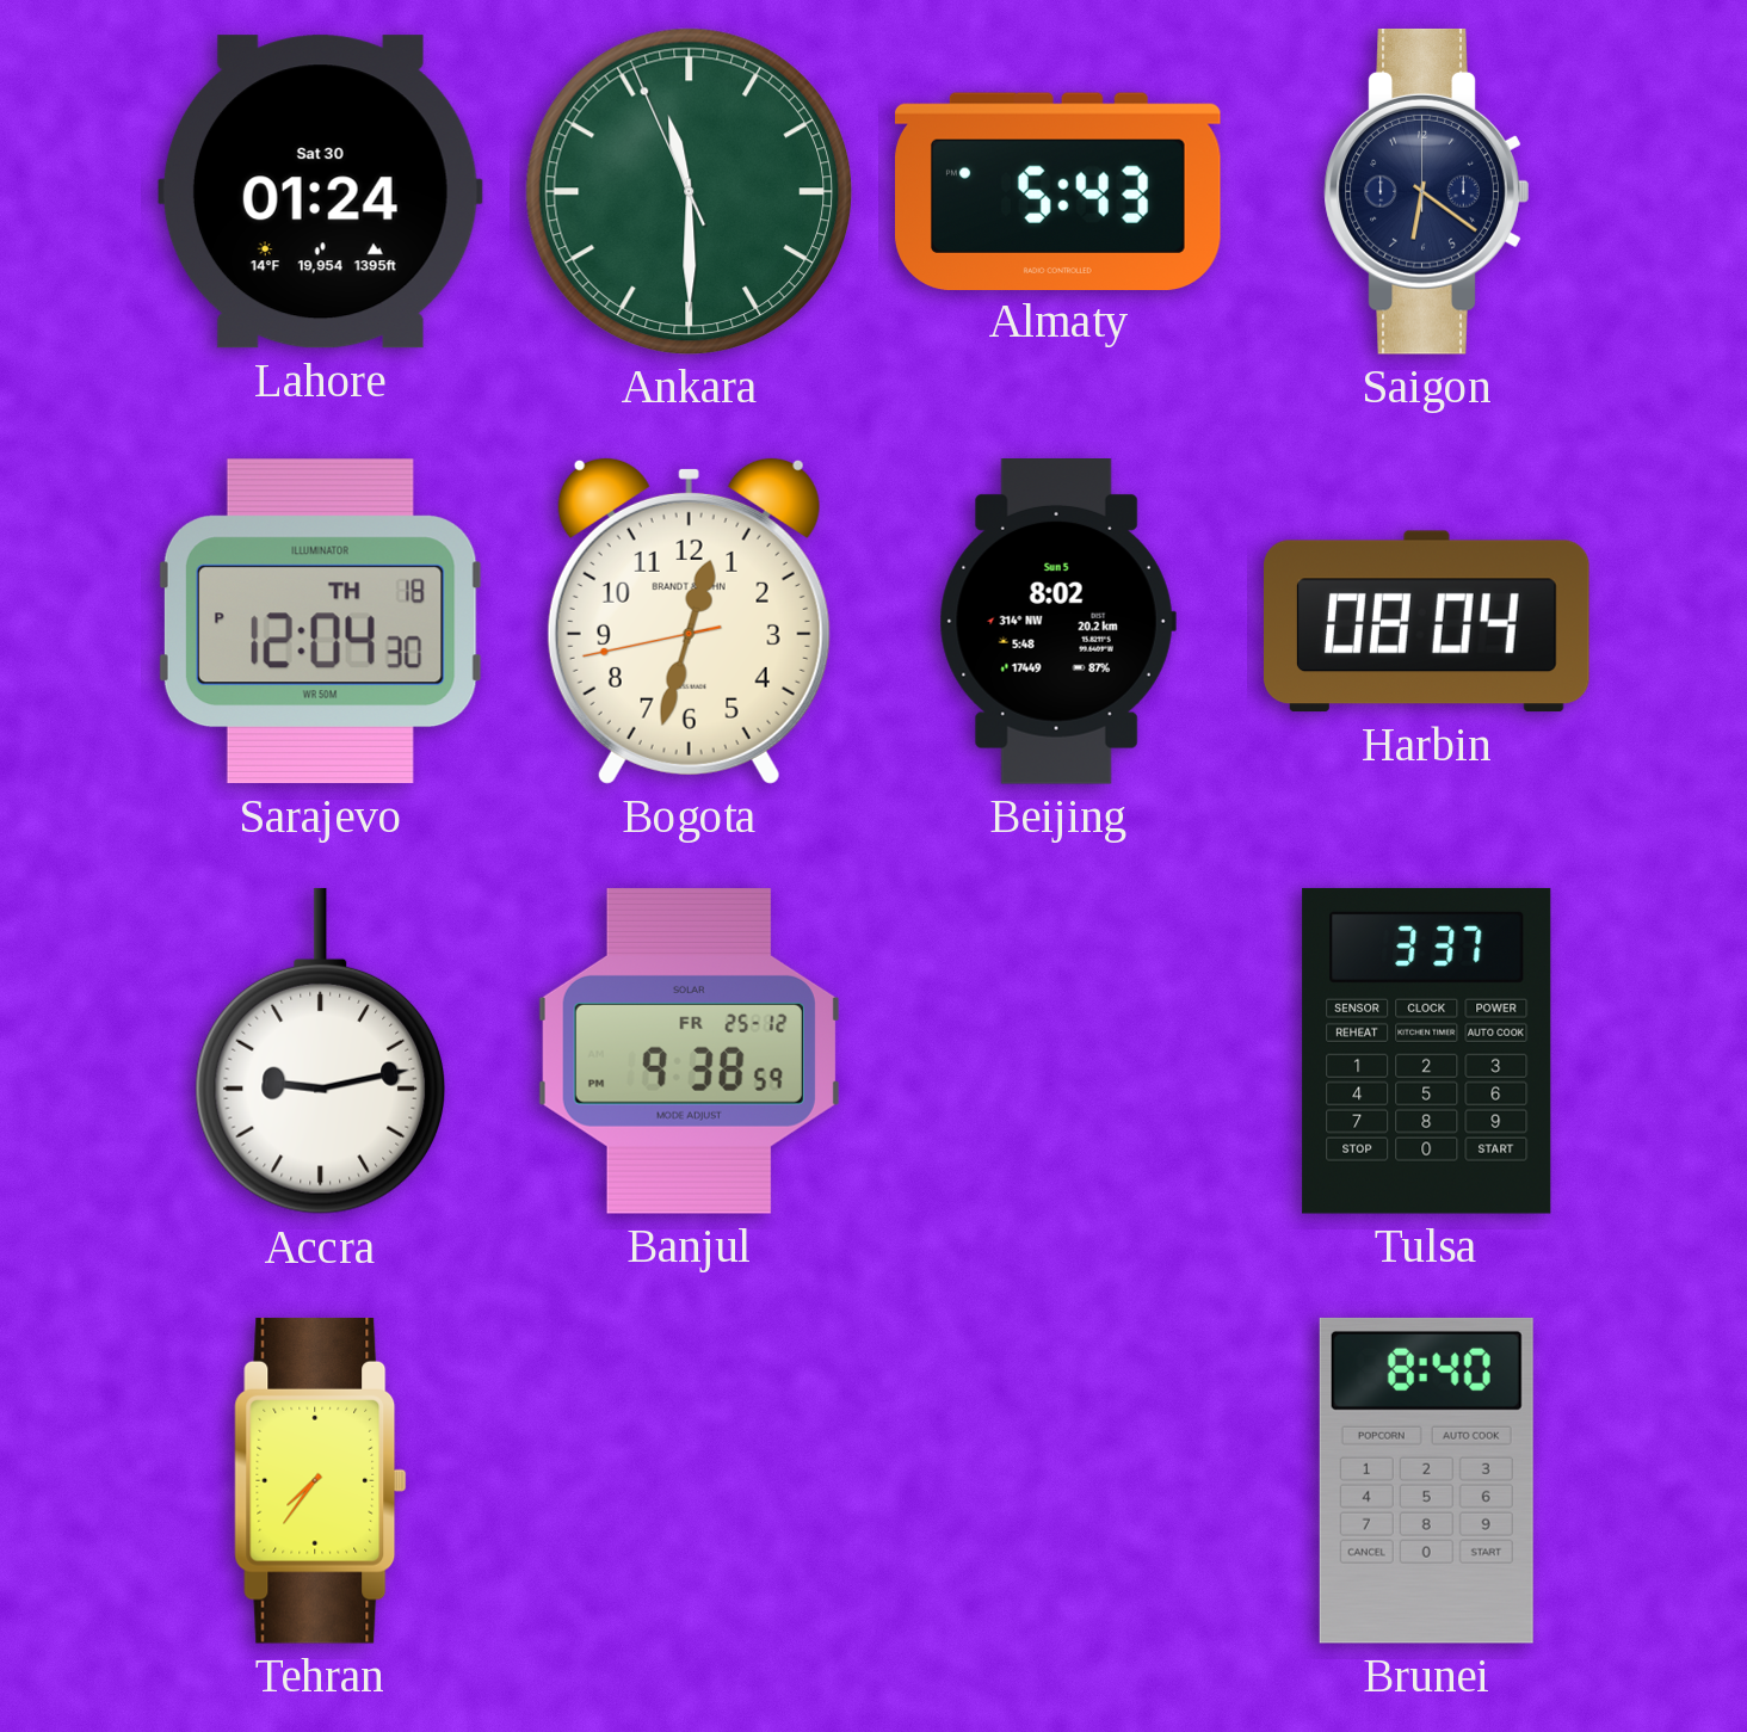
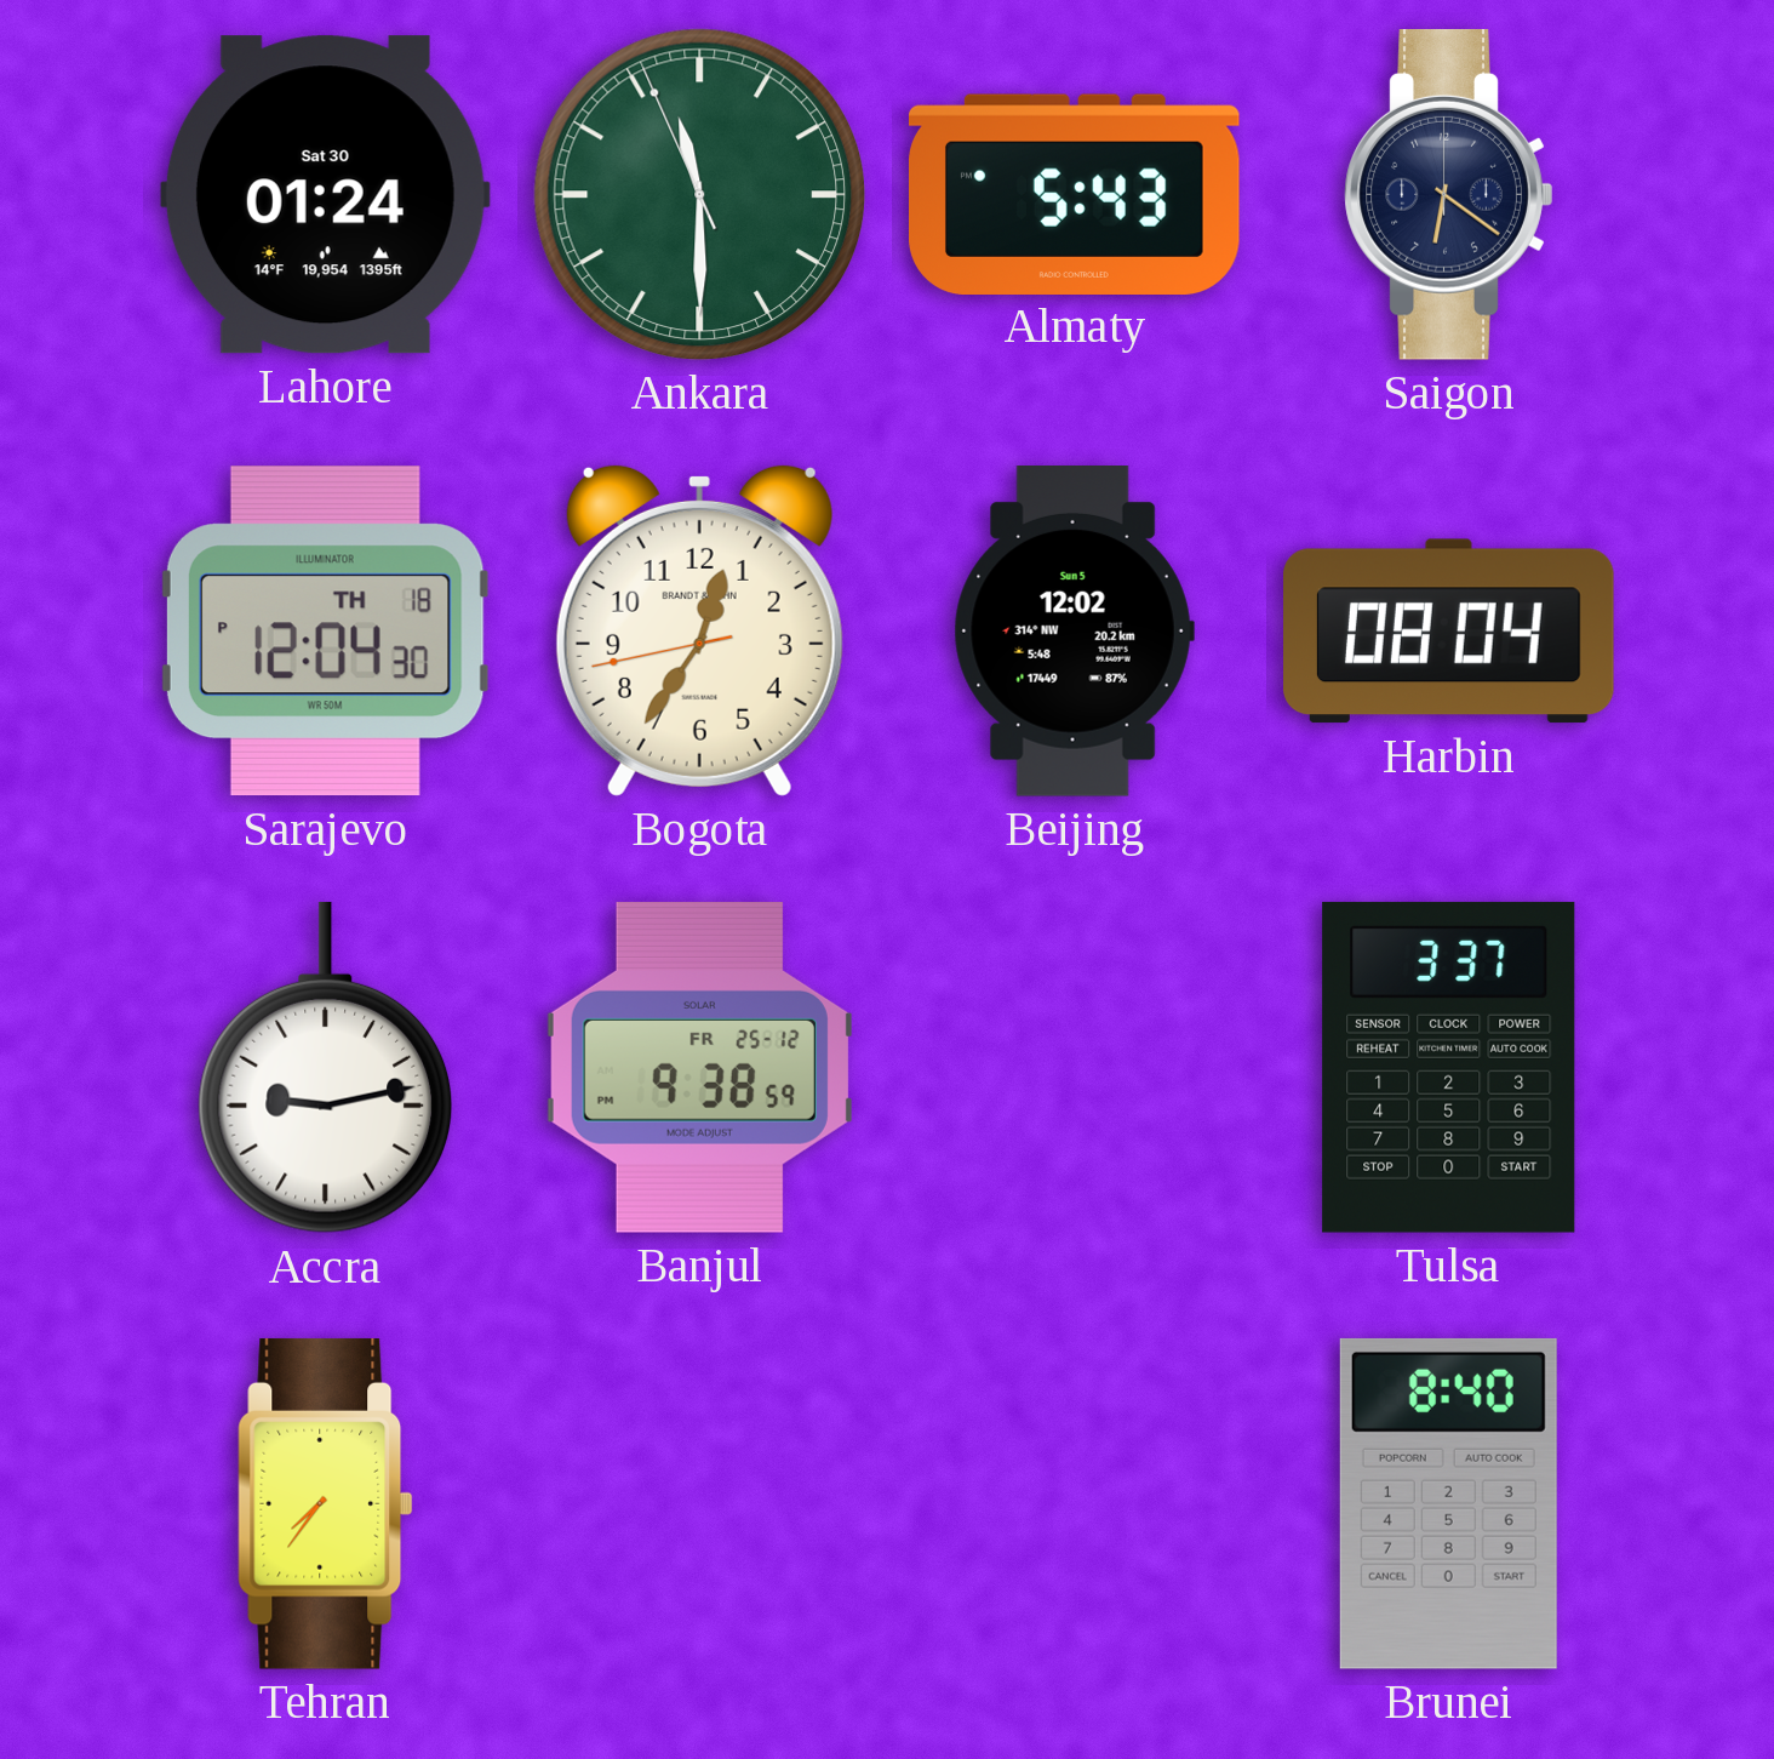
Bogota: 12:32 -> 12:35 (699, 630)
Beijing: 8:02 -> 12:02 (1074, 632)
